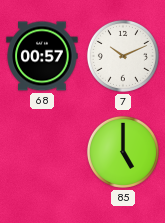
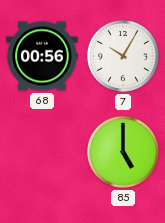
68: 00:57 -> 00:56 (42, 56)
7: 10:11 -> 10:05 (123, 56)
